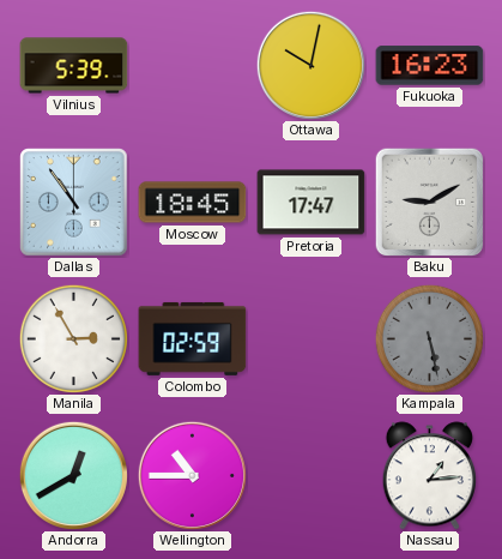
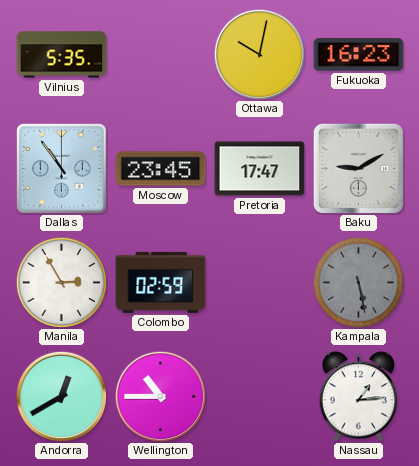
Vilnius: 5:39 -> 5:35 (62, 55)
Moscow: 18:45 -> 23:45 (161, 169)
